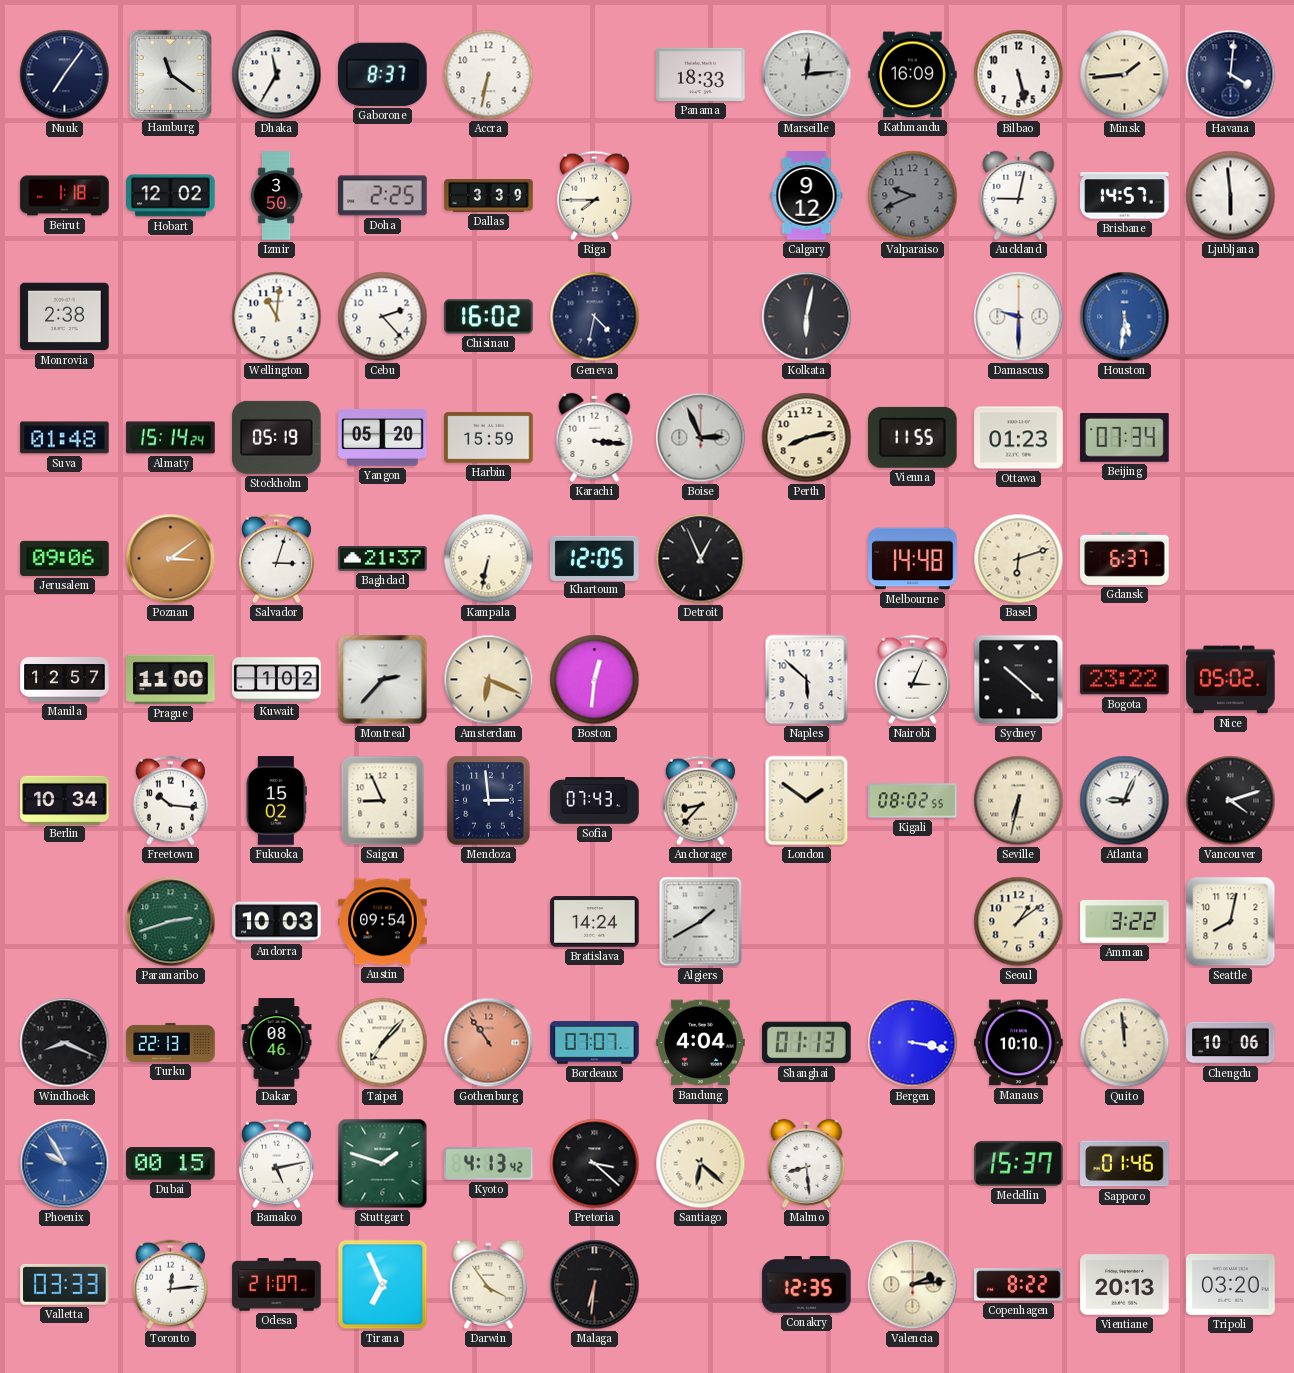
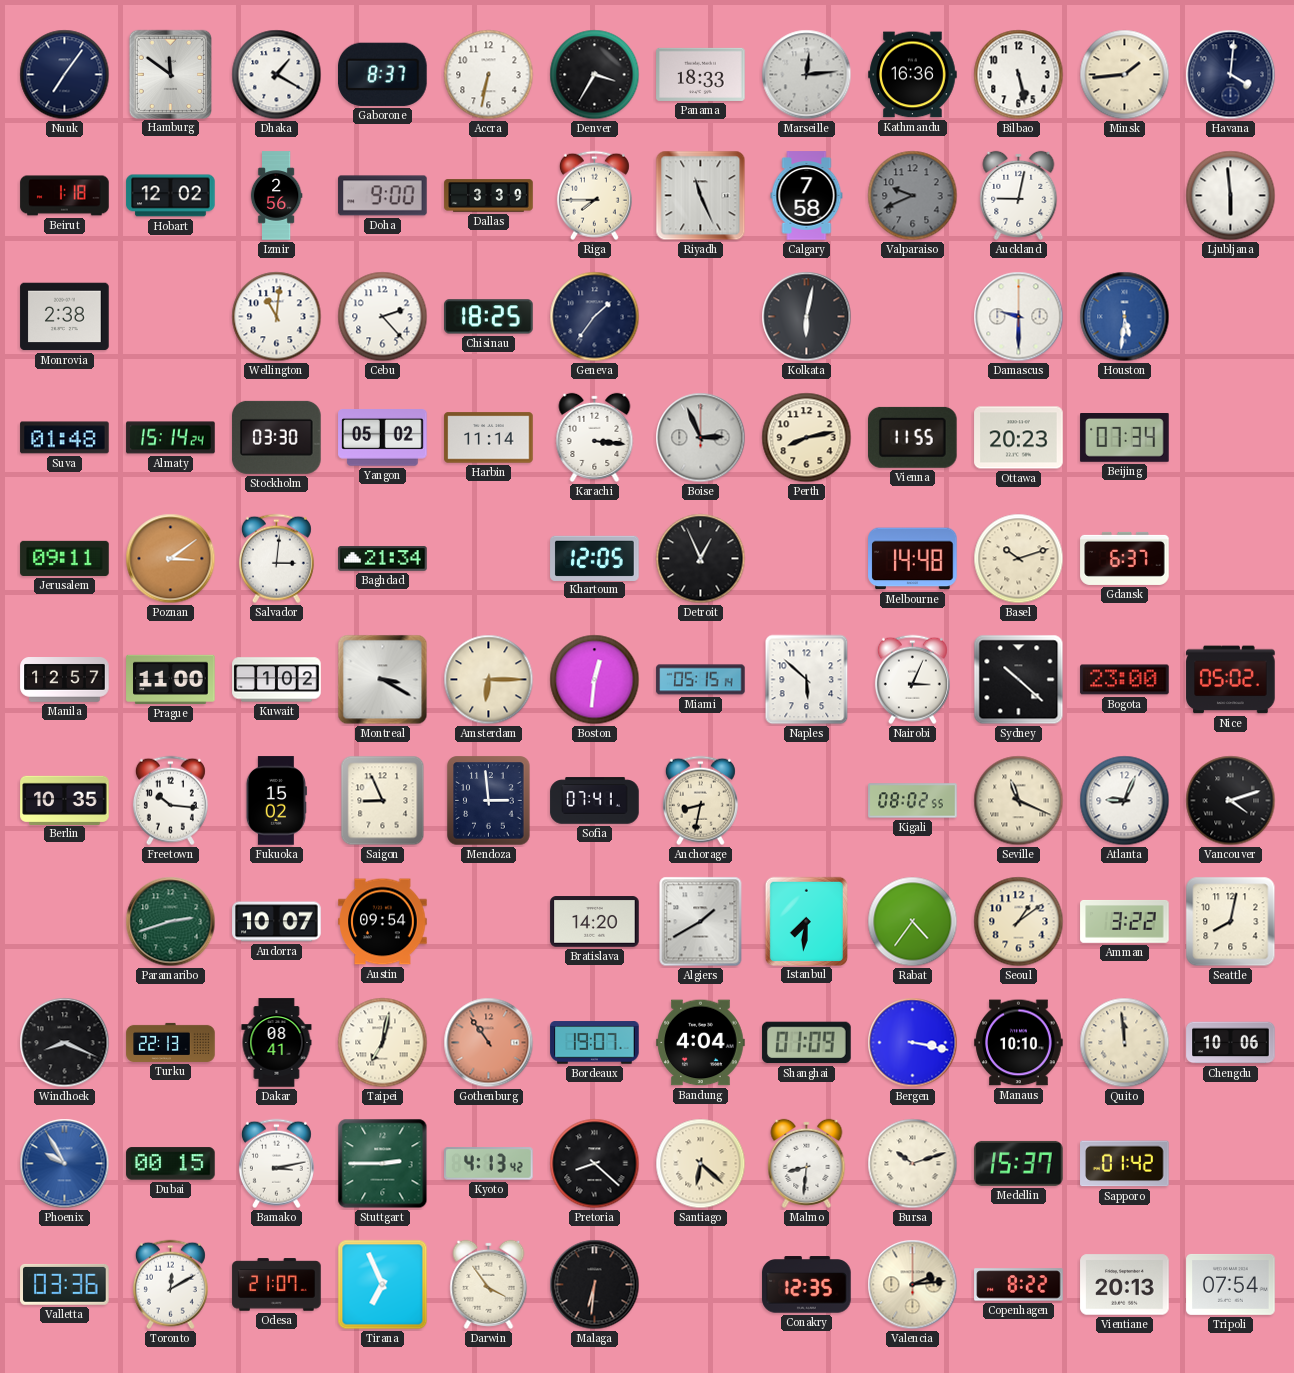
Hamburg: 11:21 -> 11:51 (170, 74)
Dhaka: 11:35 -> 1:20 (277, 75)
Denver: none -> 3:35 (595, 75)
Kathmandu: 16:09 -> 16:36 (913, 75)
Izmir: 3:50 -> 2:56 (276, 196)
Doha: 2:25 -> 9:00 (383, 196)
Riyadh: none -> 11:26 (701, 196)
Calgary: 9:12 -> 7:58 (807, 196)
Brisbane: 14:57 -> none (1125, 196)
Chisinau: 16:02 -> 18:25 (489, 317)
Geneva: 4:32 -> 1:36 (595, 317)
Stockholm: 05:19 -> 03:30 (277, 437)
Yangon: 05:20 -> 05:02 (383, 438)
Harbin: 15:59 -> 11:14 (489, 438)
Ottawa: 01:23 -> 20:23 (1019, 438)
Jerusalem: 09:06 -> 09:11 (65, 558)
Salvador: 3:03 -> 3:01 (276, 559)
Baghdad: 21:37 -> 21:34 (383, 559)
Kampala: 6:32 -> none (489, 559)
Basel: 6:12 -> 10:12 (1019, 559)
Montreal: 2:37 -> 3:20 (383, 680)
Amsterdam: 6:19 -> 6:15 (489, 680)
Miami: none -> 05:15 (701, 680)
Bogota: 23:22 -> 23:00 (1125, 680)
Berlin: 10:34 -> 10:35 (65, 800)
Sofia: 07:43 -> 07:41 (595, 801)
Anchorage: 8:37 -> 8:32 (700, 801)
London: 1:51 -> none (807, 801)
Seville: 6:32 -> 11:19 (1019, 801)
Andorra: 10:03 -> 10:07 (277, 922)
Bratislava: 14:24 -> 14:20 (595, 922)
Istanbul: none -> 7:31 (806, 921)
Rabat: none -> 4:36 (913, 922)
Dakar: 08:46 -> 08:41 (277, 1043)
Taipei: 7:07 -> 7:02 (383, 1043)
Bordeaux: 07:07 -> 19:07 (595, 1043)
Shanghai: 01:13 -> 01:09 (807, 1043)
Bamako: 5:13 -> 3:13 (276, 1164)
Stuttgart: 1:48 -> 2:45 (383, 1164)
Pretoria: 3:22 -> 8:22 (595, 1164)
Malmo: 8:29 -> 8:31 (807, 1163)
Bursa: none -> 10:12 (913, 1164)
Sapporo: 01:46 -> 01:42 (1125, 1164)
Valletta: 03:33 -> 03:36 (65, 1284)
Toronto: 12:14 -> 12:10 (170, 1285)
Tripoli: 03:20 -> 07:54 (1231, 1284)
